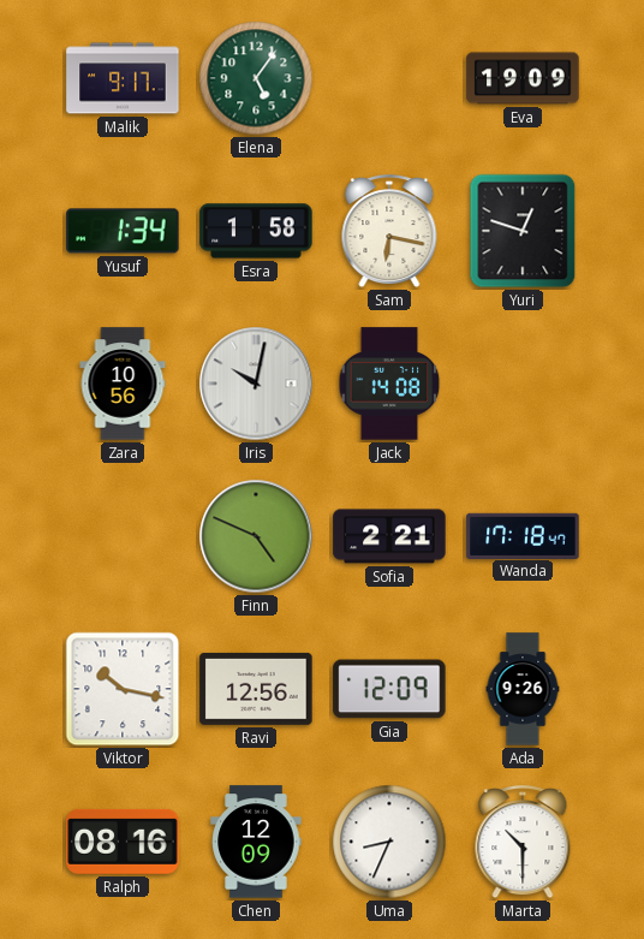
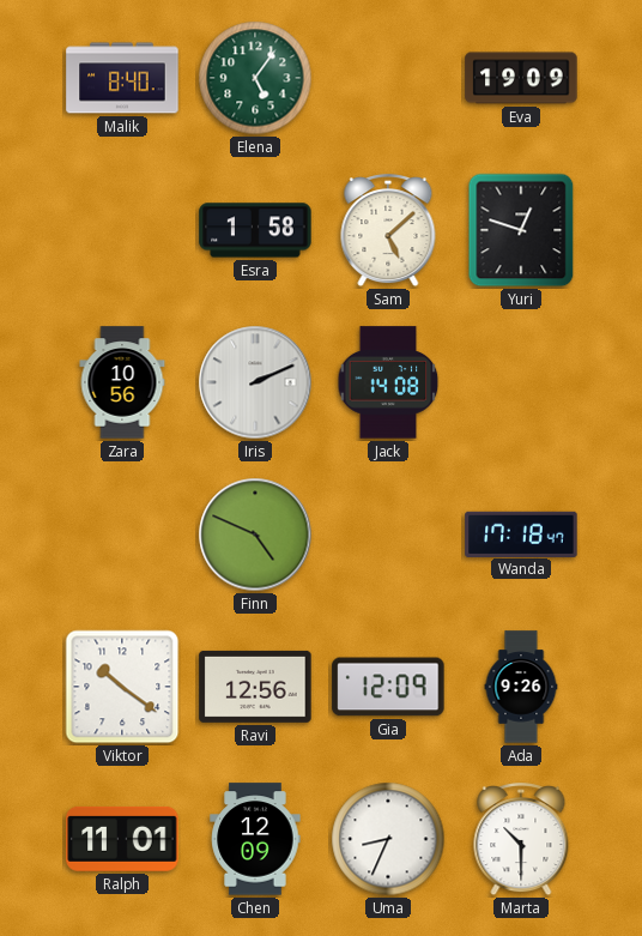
Malik: 9:17 -> 8:40 (122, 78)
Yusuf: 1:34 -> none (123, 231)
Sam: 6:17 -> 5:08 (388, 231)
Iris: 10:02 -> 2:11 (255, 382)
Sofia: 2:21 -> none (389, 536)
Viktor: 10:17 -> 10:21 (122, 687)
Ralph: 08:16 -> 11:01 (122, 839)
